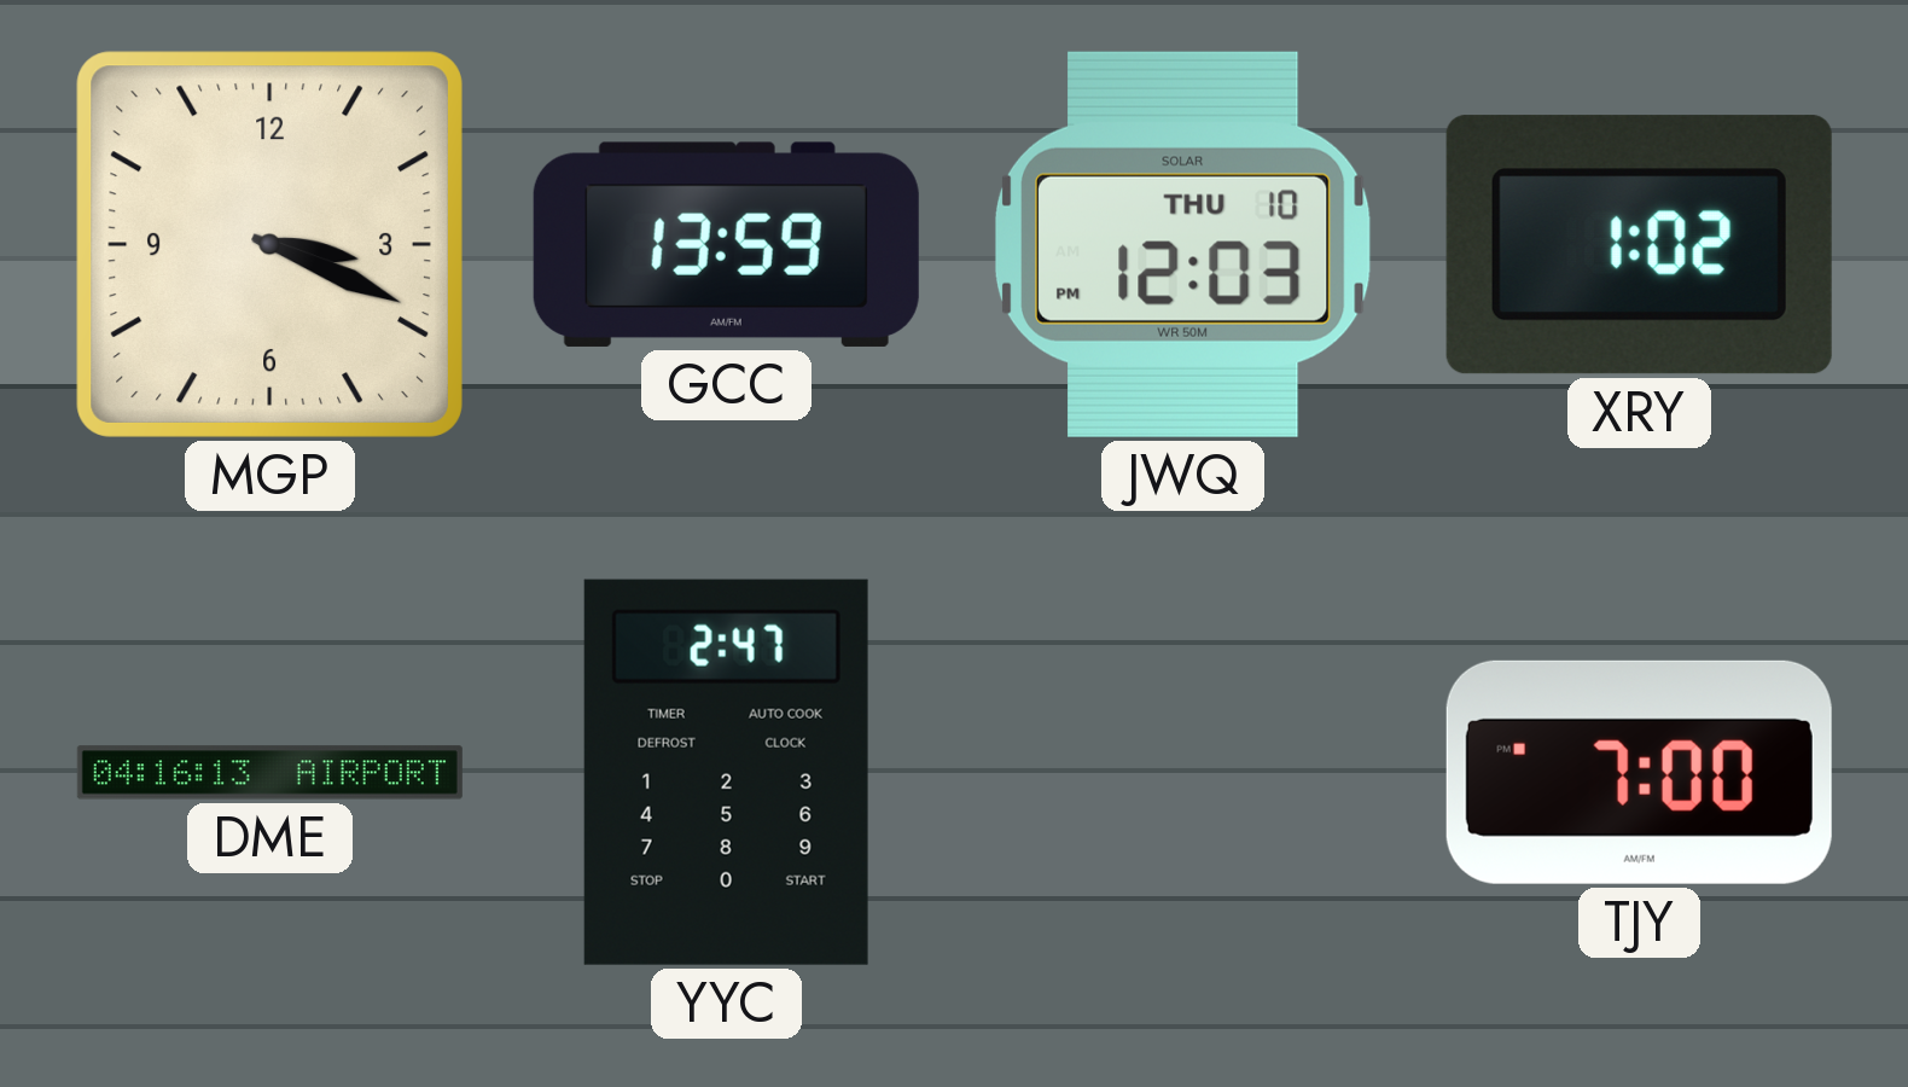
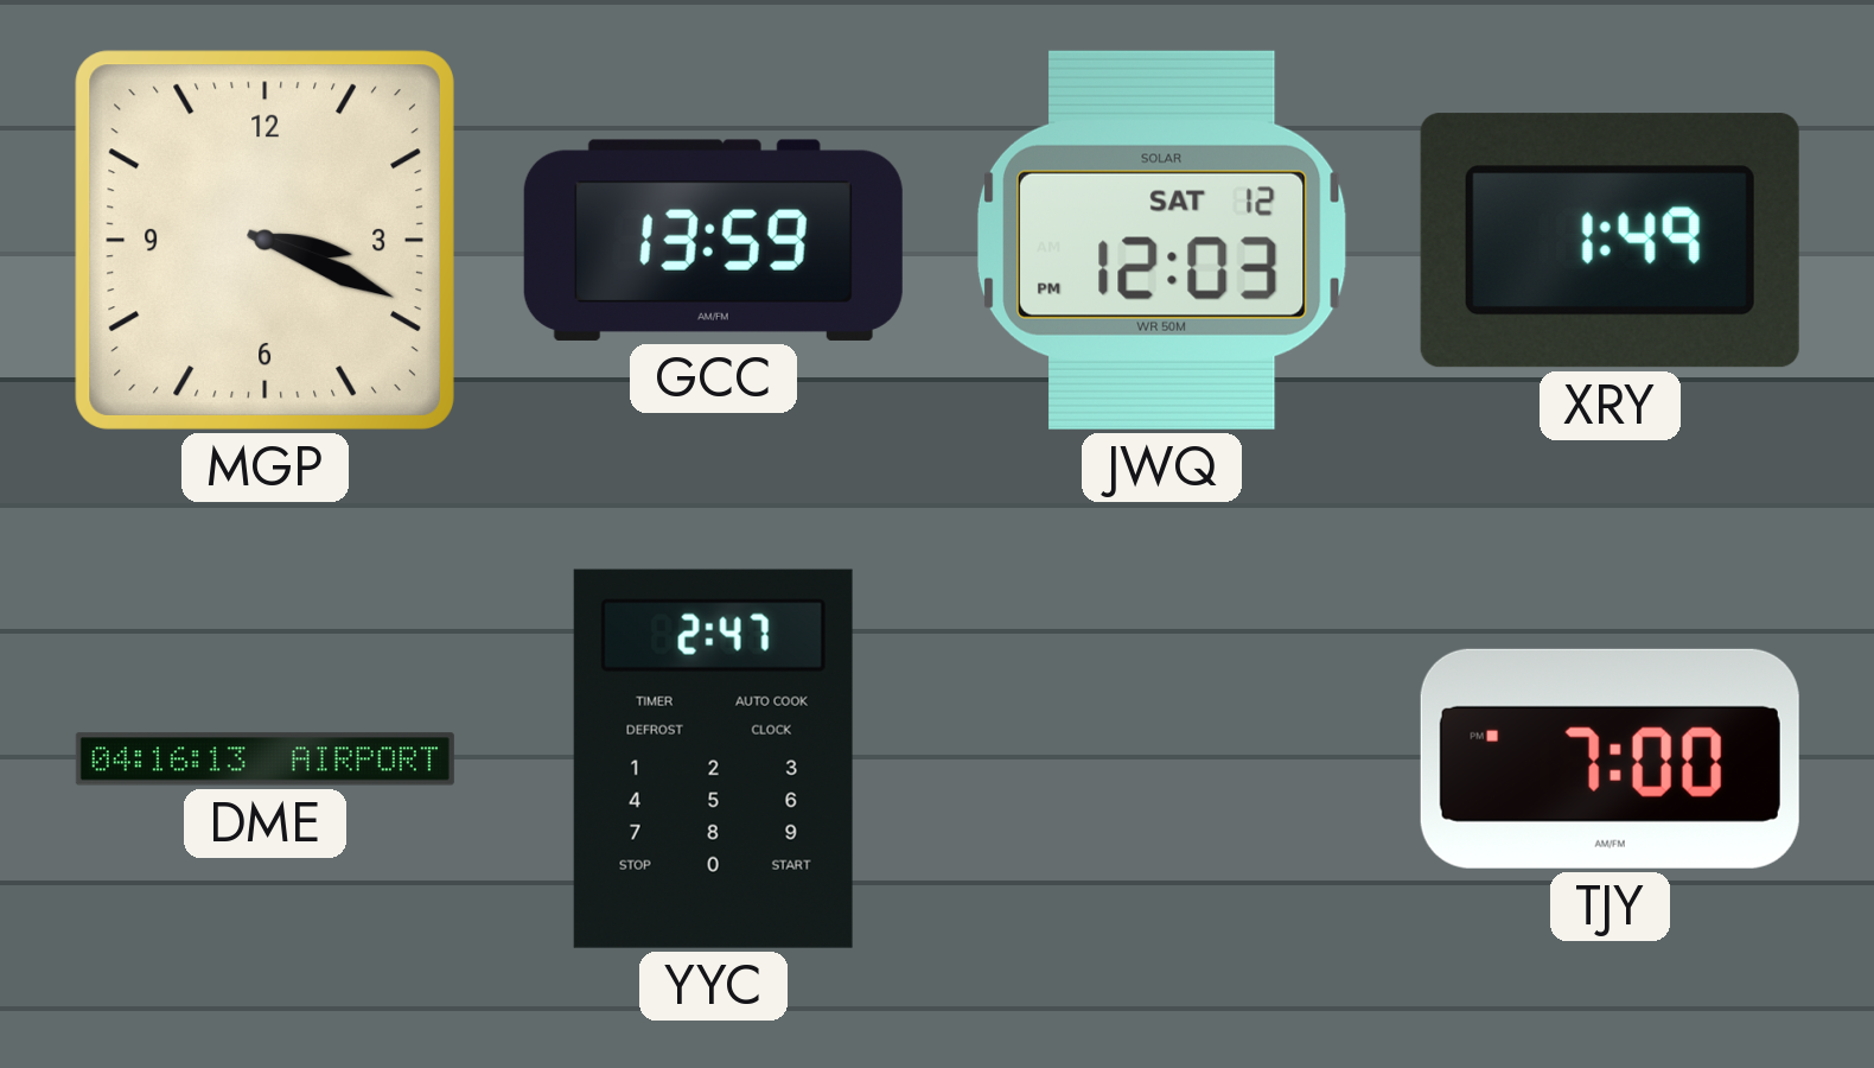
JWQ date: THU 10 -> SAT 12 (1161, 240)
XRY: 1:02 -> 1:49 (1610, 241)
